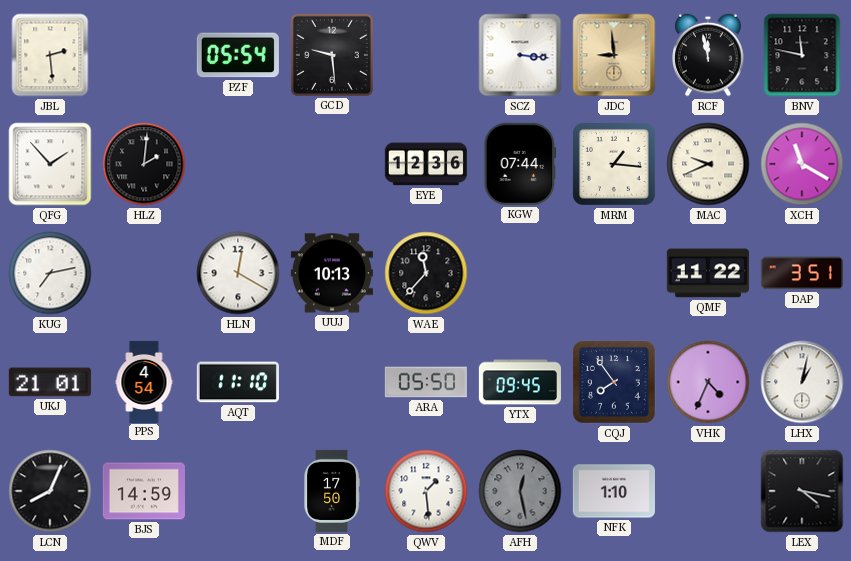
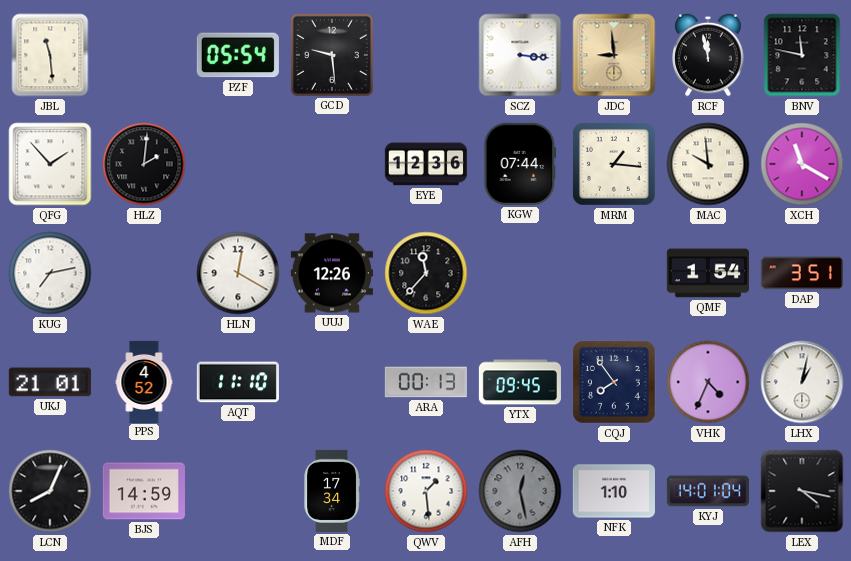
JBL: 2:29 -> 11:29 (50, 55)
MAC: 9:41 -> 9:59 (708, 164)
UUJ: 10:13 -> 12:26 (332, 273)
QMF: 11:22 -> 1:54 (708, 273)
PPS: 4:54 -> 4:52 (144, 381)
ARA: 05:50 -> 00:13 (426, 382)
MDF: 17:50 -> 17:34 (332, 491)
KYJ: none -> 14:01 (708, 491)
